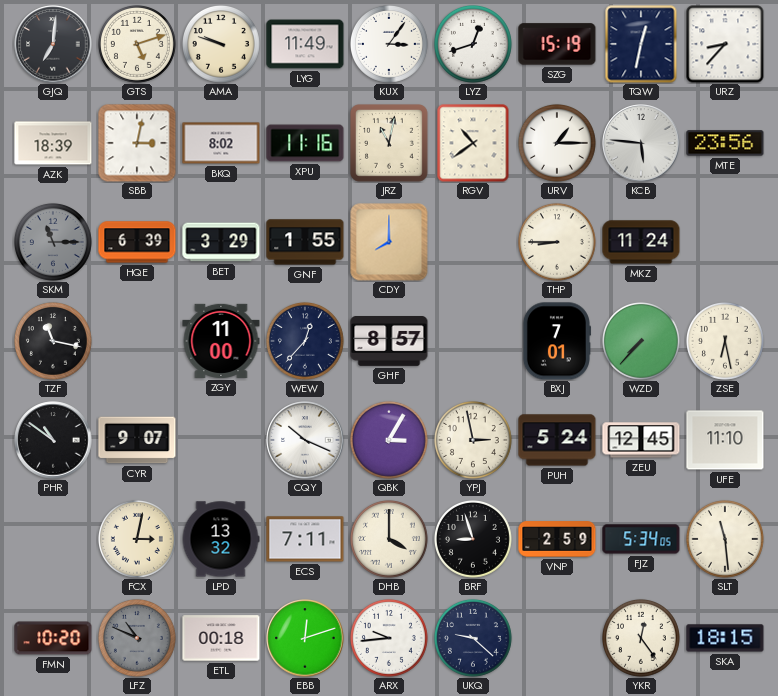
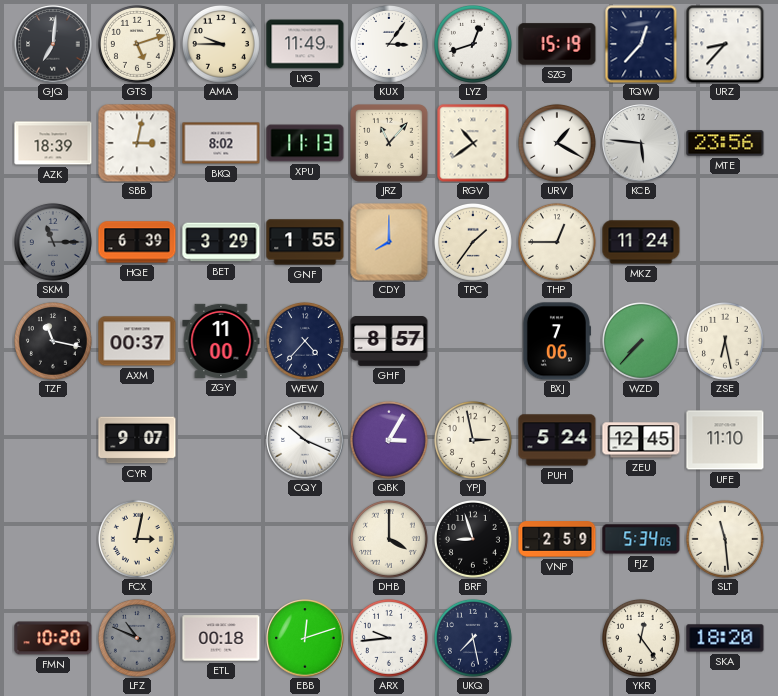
AMA: 9:48 -> 9:45 (221, 44)
TQW: 12:32 -> 12:37 (641, 44)
XPU: 11:16 -> 11:13 (305, 143)
JRZ: 11:02 -> 11:07 (390, 144)
URV: 1:15 -> 1:20 (557, 143)
TPC: none -> 1:36 (473, 242)
THP: 8:45 -> 12:45 (557, 242)
AXM: none -> 00:37 (137, 341)
WEW: 12:37 -> 4:37 (305, 341)
BXJ: 7:01 -> 7:06 (556, 341)
PHR: 10:51 -> none (53, 440)
LPD: 13:32 -> none (221, 539)
ECS: 7:11 -> none (305, 539)
UKQ: 9:22 -> 7:28 (473, 638)
SKA: 18:15 -> 18:20 (725, 638)
